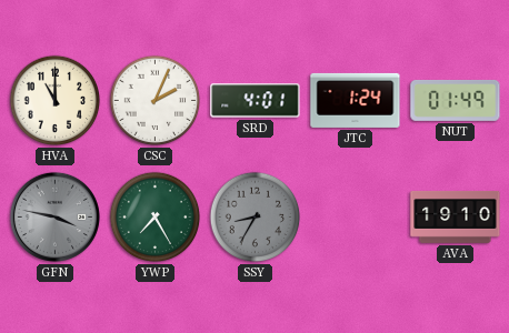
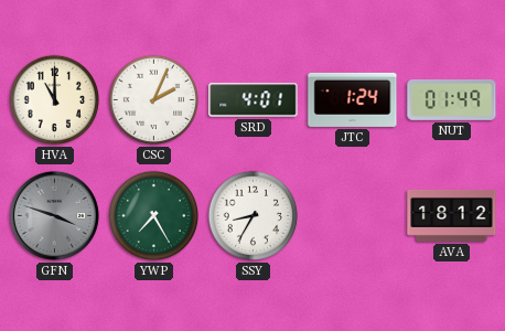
GFN: 3:47 -> 3:48 (54, 215)
SSY dial: grey -> white (254, 216)
AVA: 19:10 -> 18:12 (452, 216)
